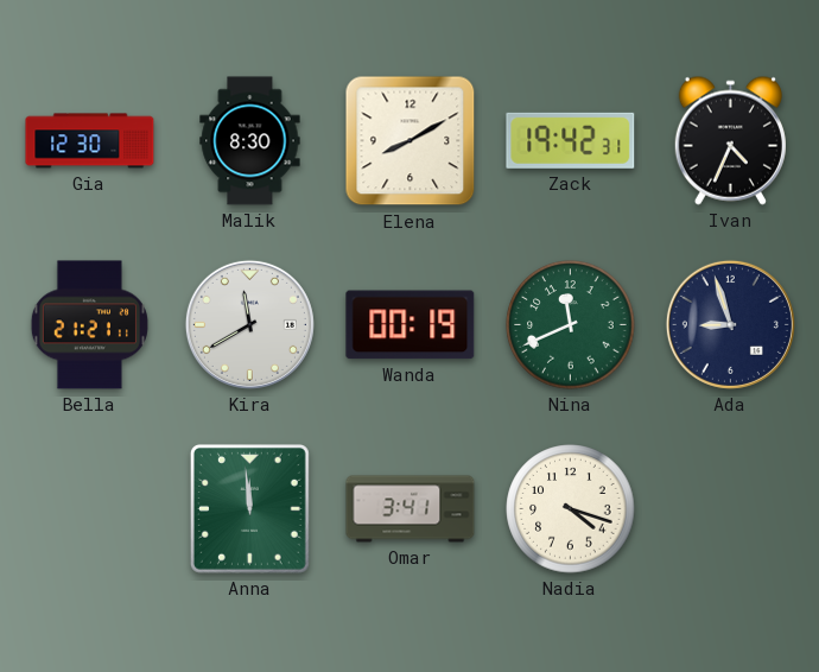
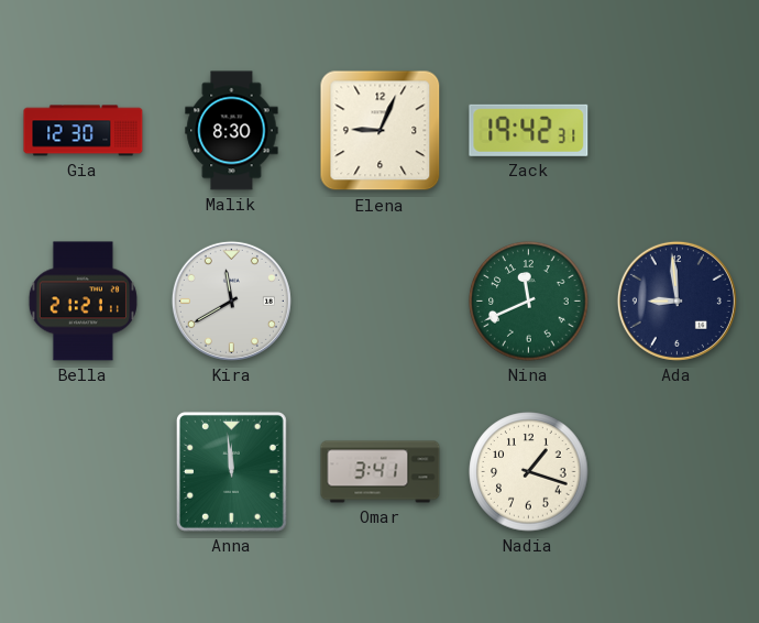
Elena: 8:10 -> 9:04 (381, 131)
Ivan: 4:34 -> none (730, 140)
Wanda: 00:19 -> none (411, 325)
Ada: 8:57 -> 8:59 (676, 300)
Nadia: 4:18 -> 1:18 (529, 472)
